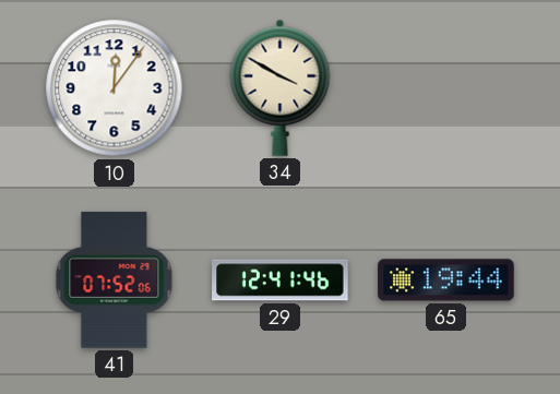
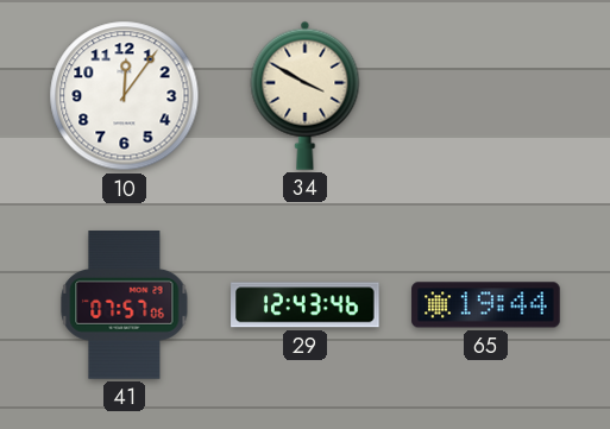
41: 07:52 -> 07:57 (125, 305)
29: 12:41 -> 12:43 (306, 305)
